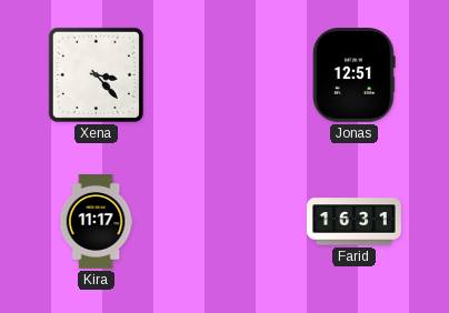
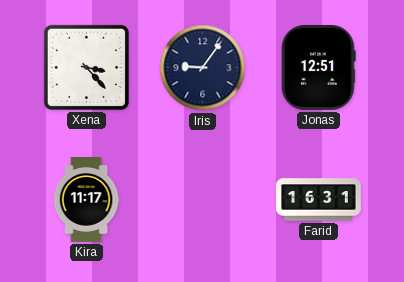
Iris: none -> 9:06 (203, 68)
